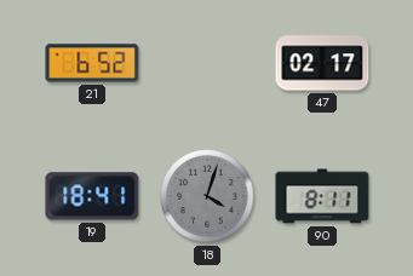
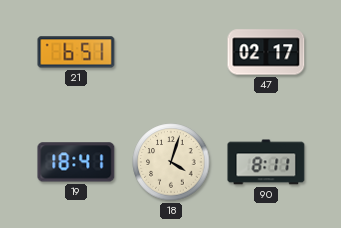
21: 6:52 -> 6:51 (76, 52)
18 dial: grey -> cream (171, 162)
